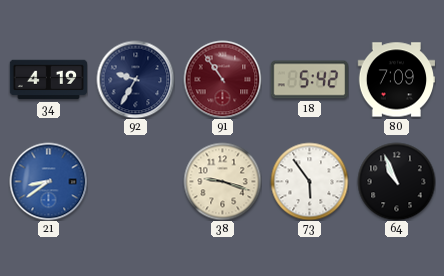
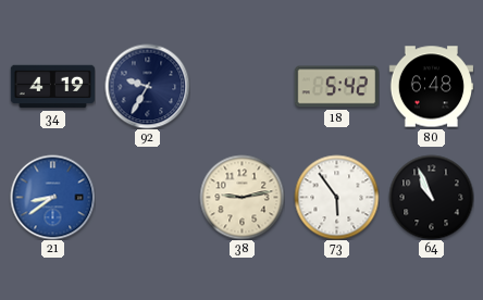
91: 10:54 -> none (222, 79)
80: 7:09 -> 6:48 (431, 87)
38: 9:18 -> 9:13 (242, 197)
